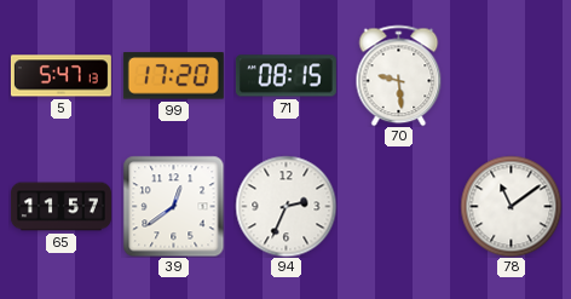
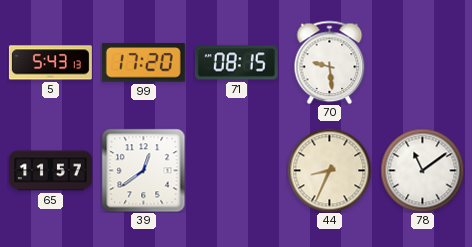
5: 5:47 -> 5:43 (50, 63)
94: 2:34 -> none (285, 206)
44: none -> 8:34 (329, 170)
